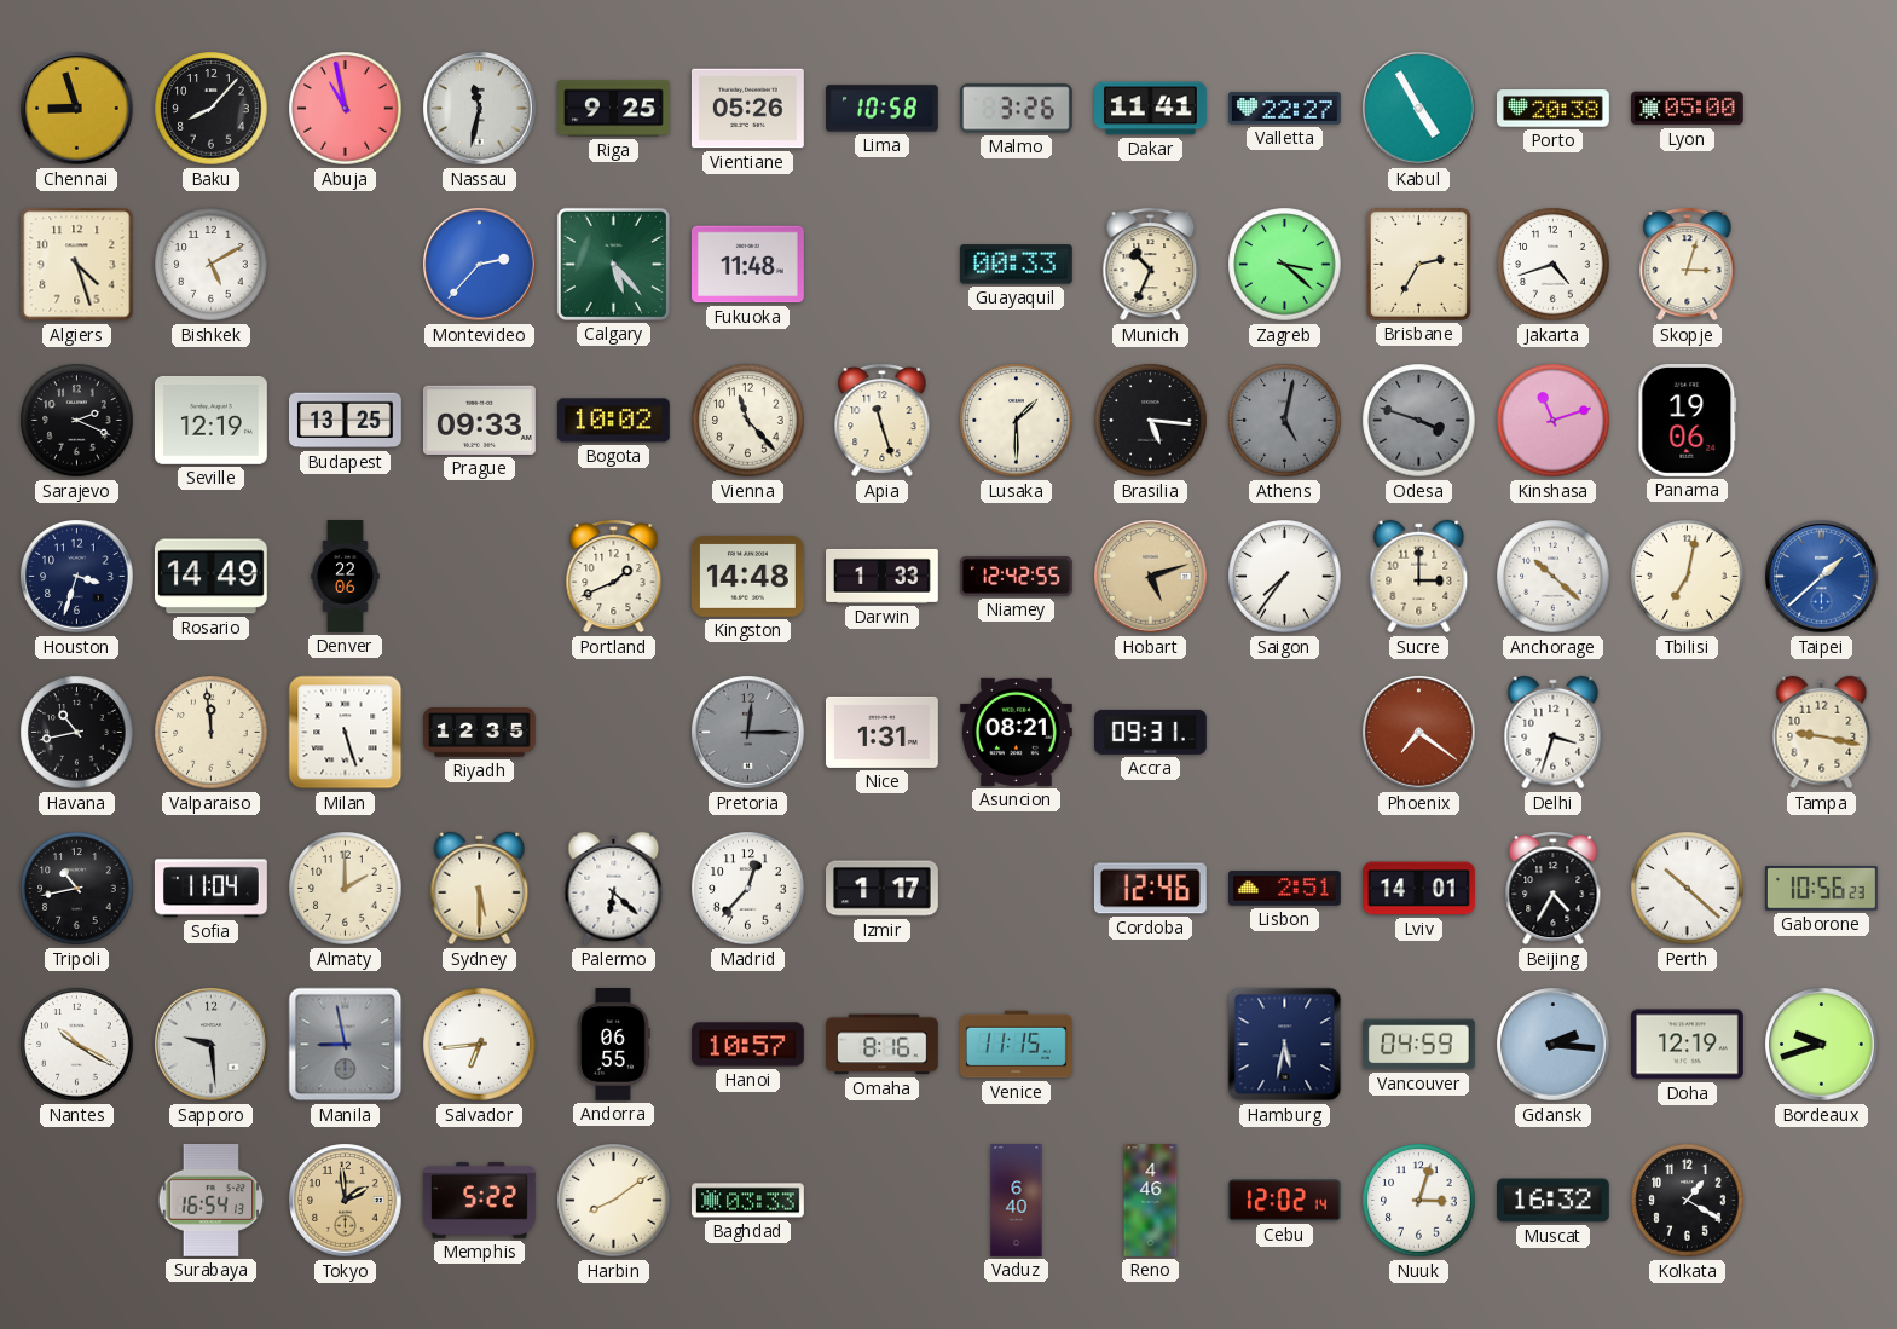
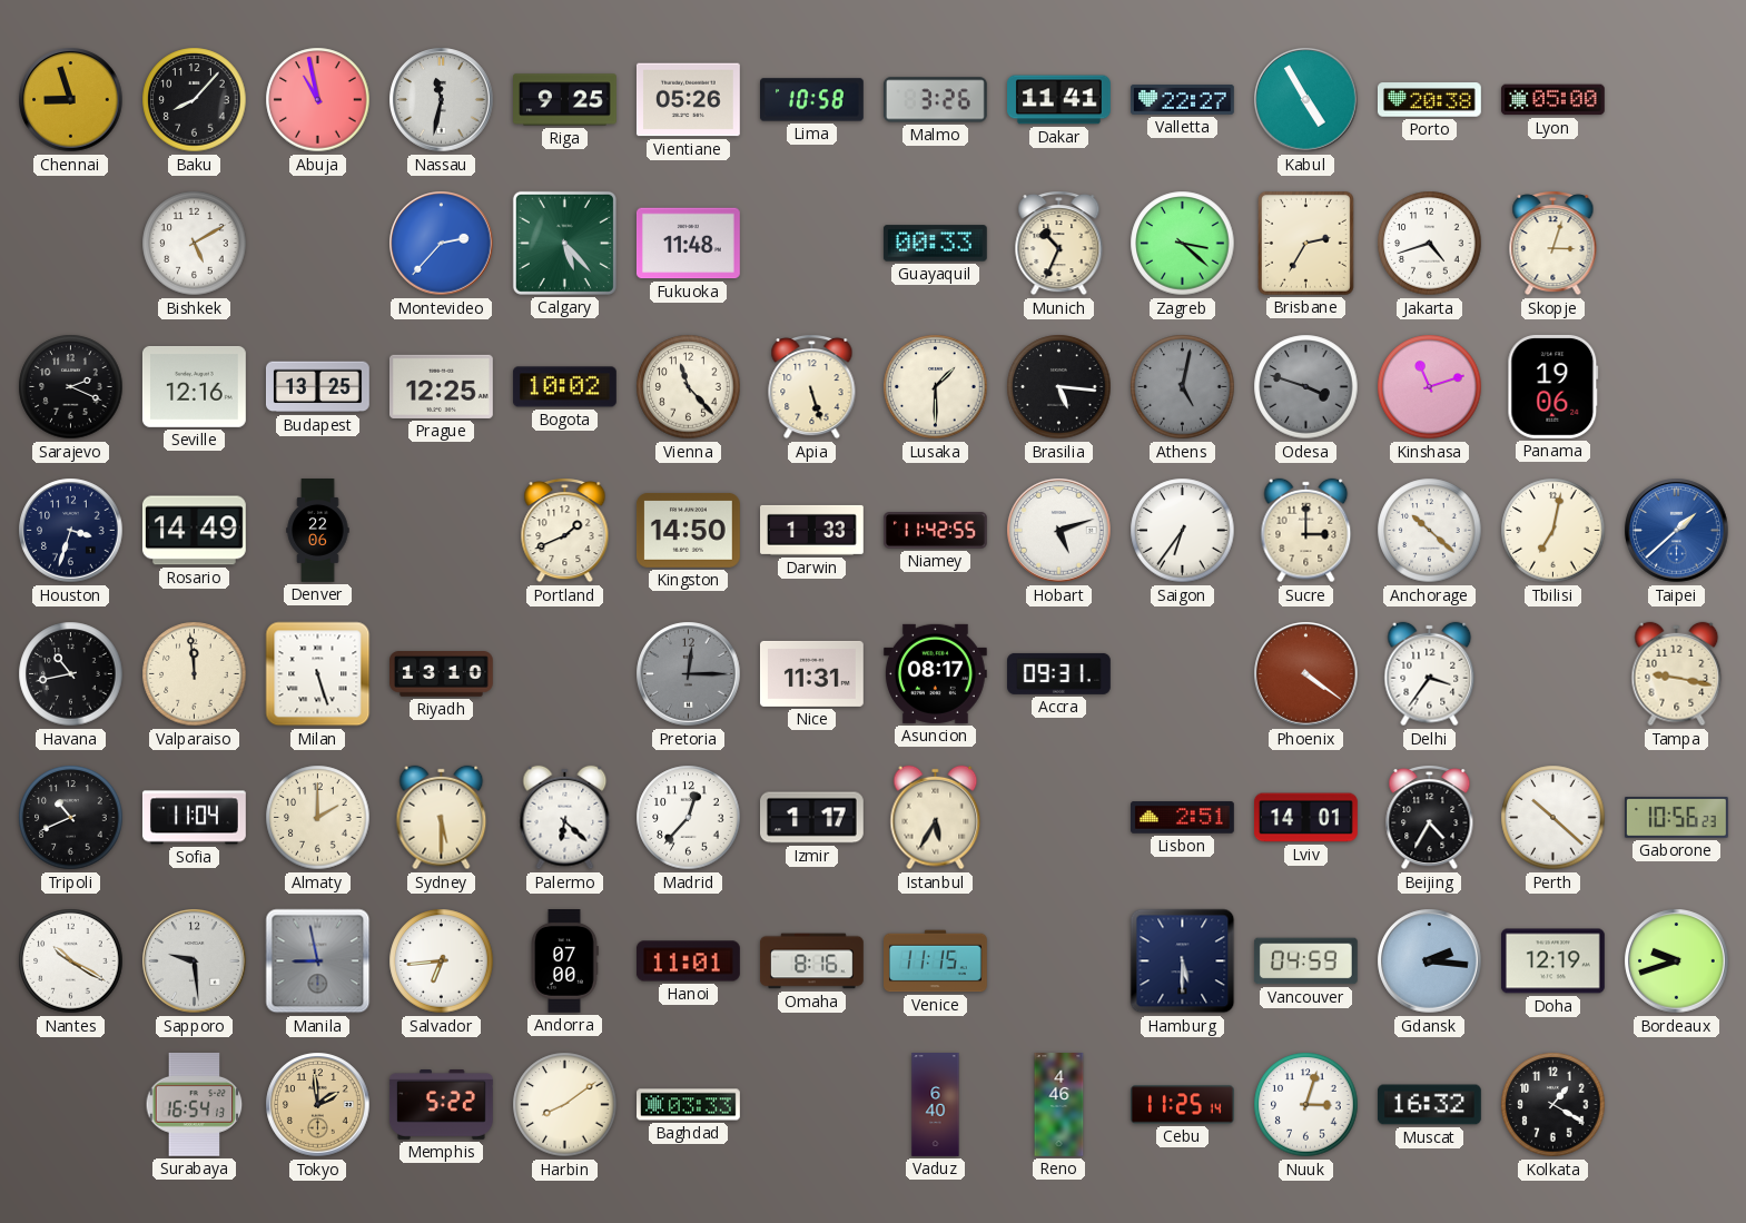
Algiers: 4:27 -> none (77, 265)
Seville: 12:19 -> 12:16 (194, 386)
Prague: 09:33 -> 12:25 (441, 386)
Apia: 11:27 -> 5:27 (812, 386)
Kingston: 14:48 -> 14:50 (688, 530)
Niamey: 12:42 -> 11:42 (935, 531)
Hobart dial: champagne -> white (1059, 531)
Saigon: 7:36 -> 6:36 (1183, 531)
Riyadh: 12:35 -> 13:10 (442, 674)
Nice: 1:31 -> 11:31 (812, 673)
Asuncion: 08:21 -> 08:17 (935, 673)
Phoenix: 7:21 -> 4:21 (1306, 674)
Delhi: 3:33 -> 3:36 (1430, 674)
Tripoli: 10:43 -> 10:41 (71, 818)
Istanbul: none -> 5:35 (936, 818)
Cordoba: 12:46 -> none (1150, 889)
Andorra: 06:55 -> 07:00 (565, 961)
Hanoi: 10:57 -> 11:01 (688, 961)
Hamburg: 5:32 -> 5:30 (1183, 961)
Cebu: 12:02 -> 11:25 (1183, 1105)
